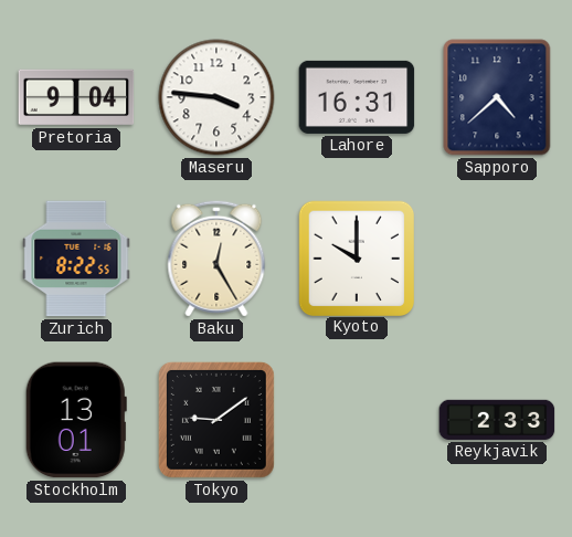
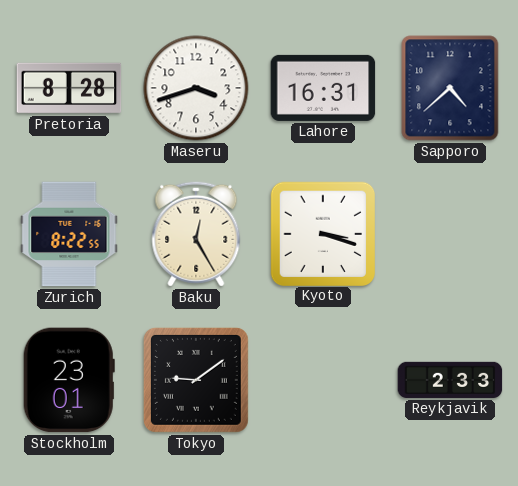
Pretoria: 9:04 -> 8:28 (69, 88)
Maseru: 3:46 -> 3:42 (196, 88)
Kyoto: 10:00 -> 3:18 (322, 233)
Stockholm: 13:01 -> 23:01 (69, 380)
